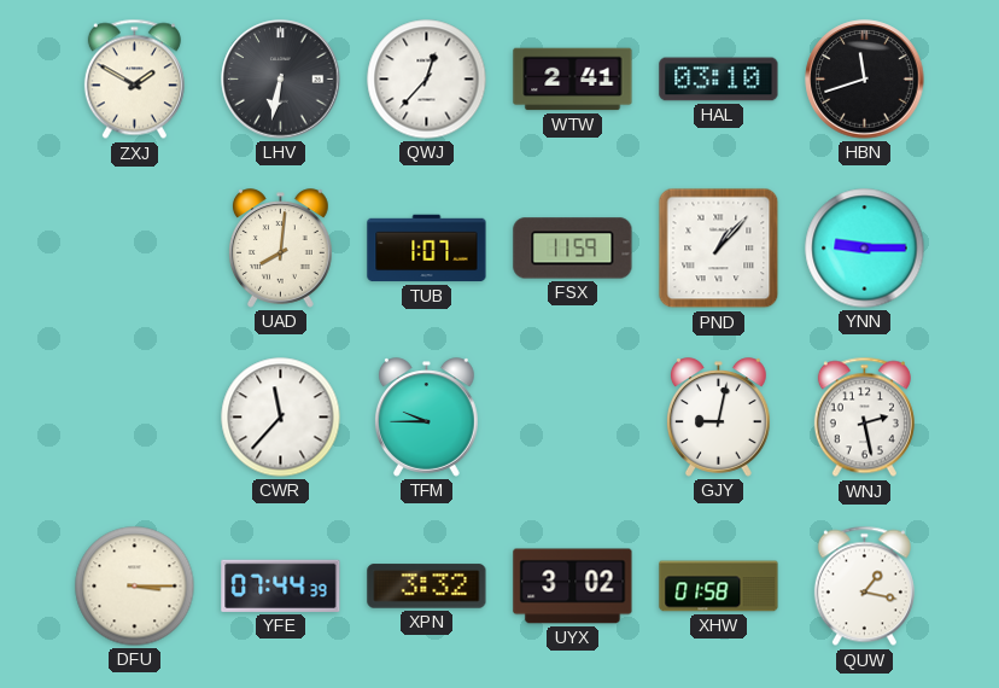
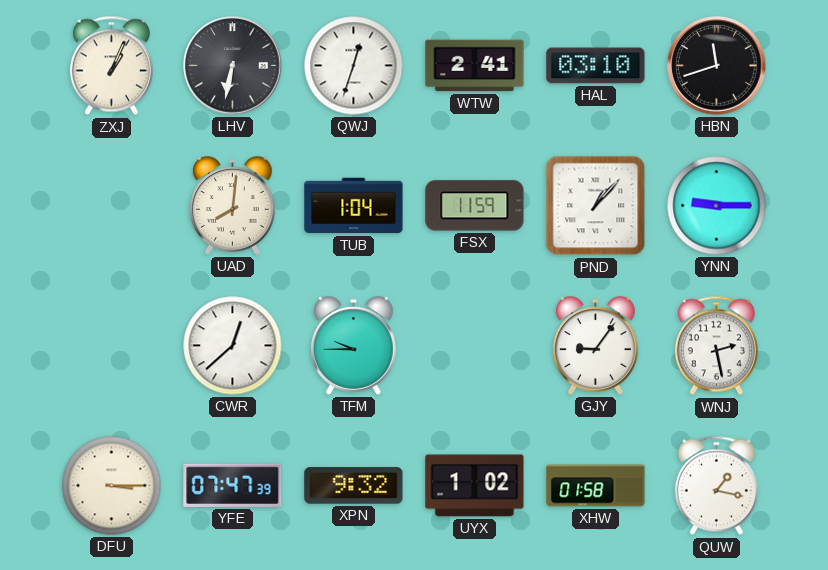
ZXJ: 1:50 -> 1:04 (111, 66)
QWJ: 12:37 -> 12:33 (354, 66)
TUB: 1:07 -> 1:04 (354, 206)
CWR: 11:37 -> 12:38 (233, 346)
GJY: 9:02 -> 9:06 (596, 346)
YFE: 07:44 -> 07:47 (233, 485)
XPN: 3:32 -> 9:32 (354, 486)
UYX: 3:02 -> 1:02 (475, 486)
